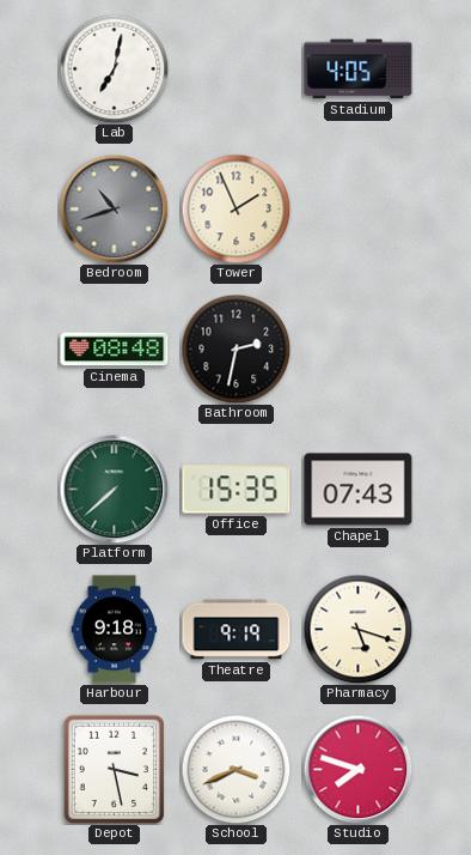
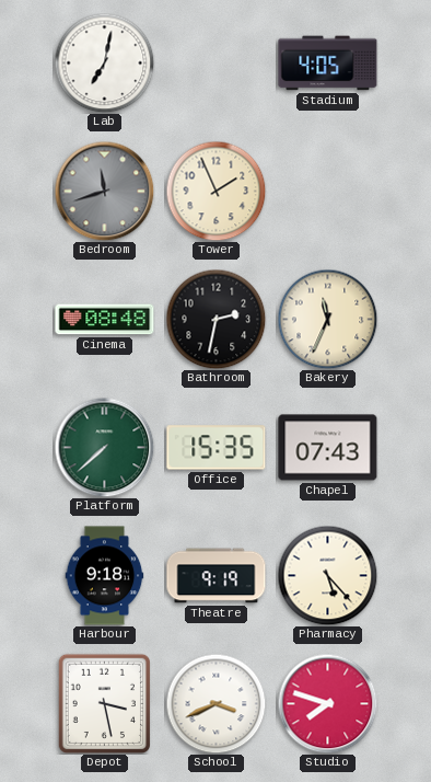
Bedroom: 10:42 -> 11:42 (104, 191)
Bakery: none -> 11:34 (327, 319)
Pharmacy: 5:18 -> 5:23 (327, 575)
